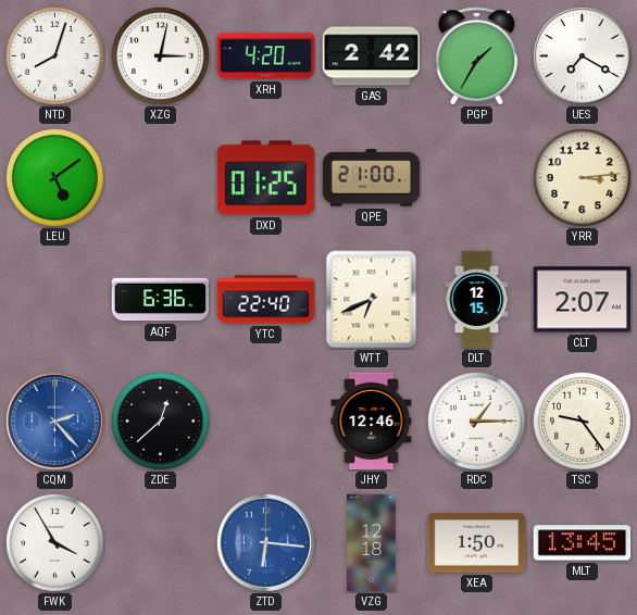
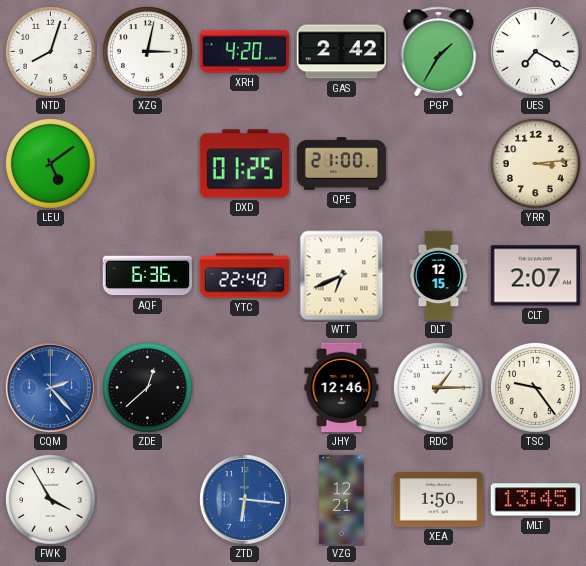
VZG: 12:18 -> 12:21 (342, 500)
